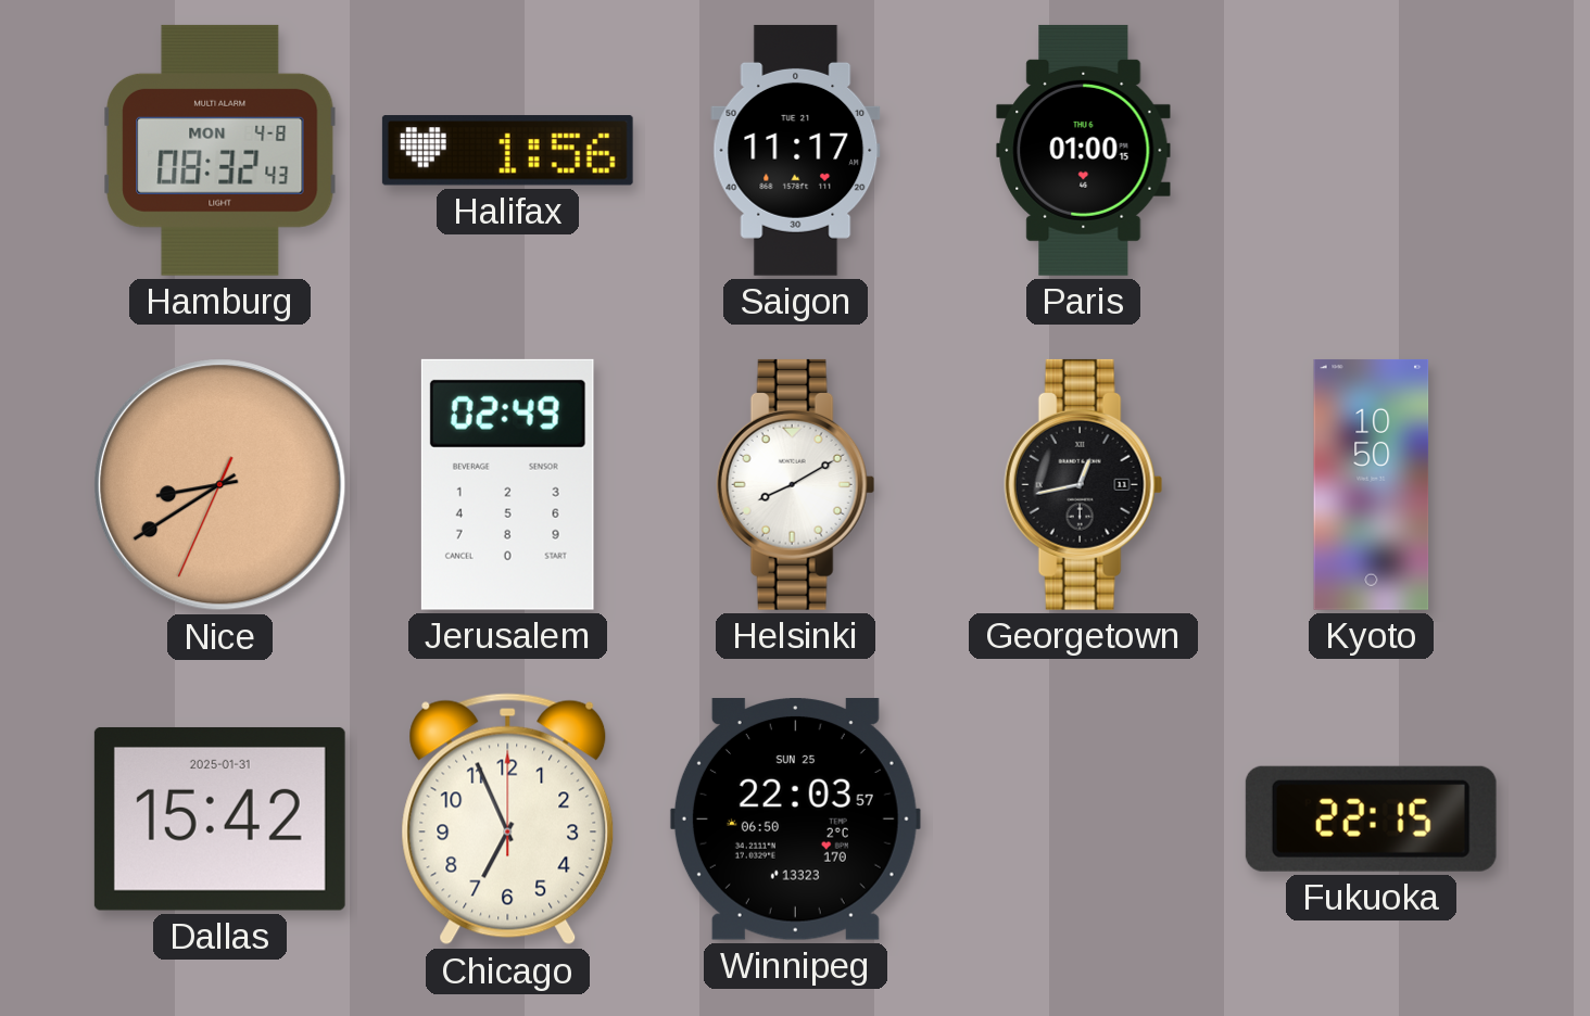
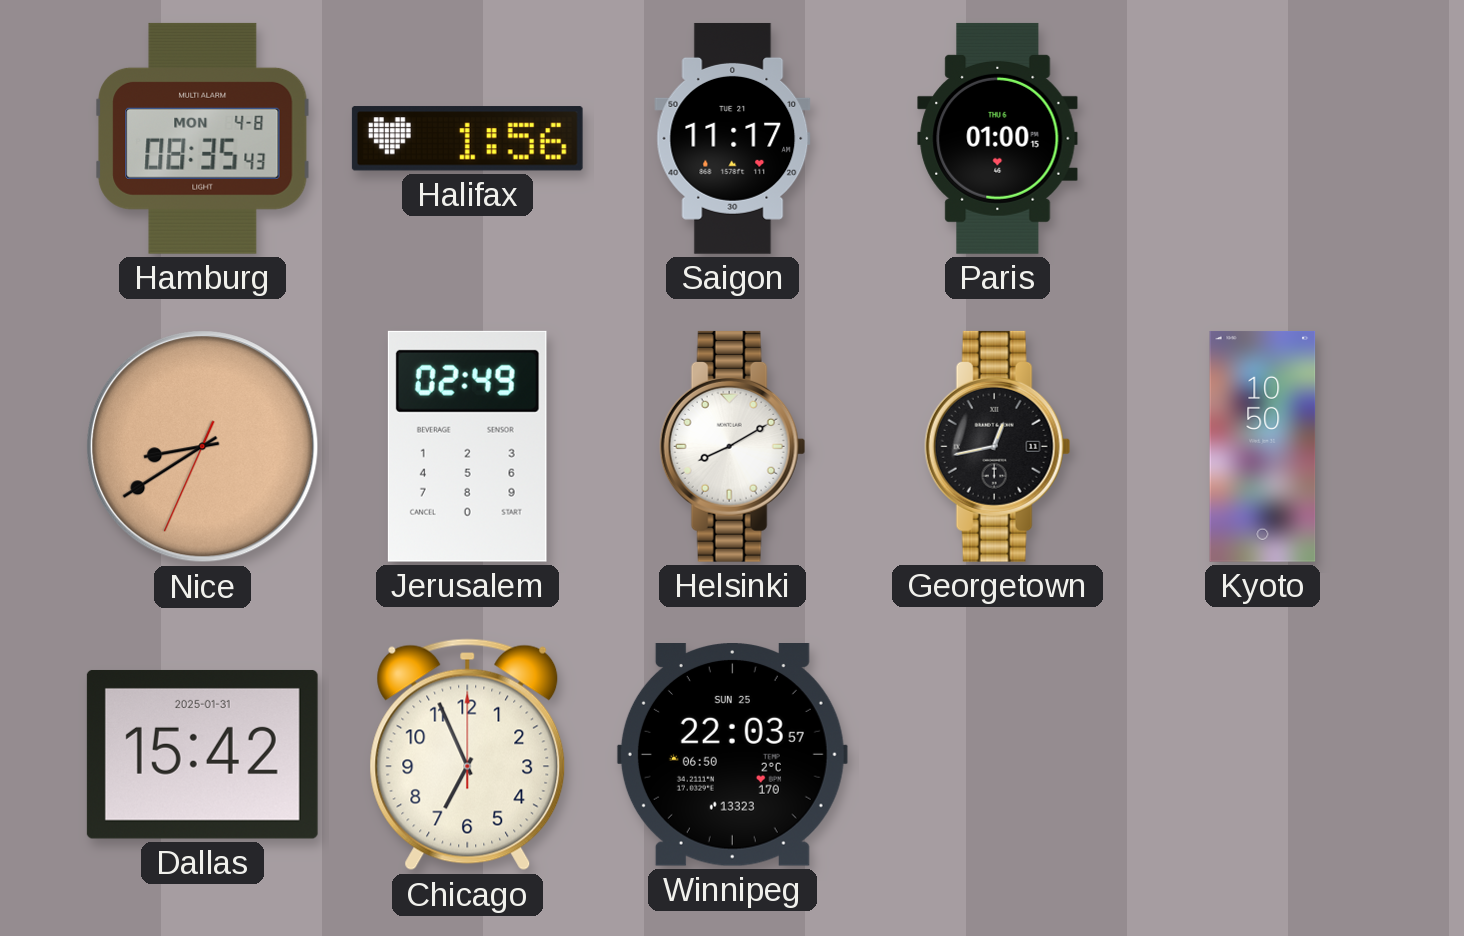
Hamburg: 08:32 -> 08:35 (203, 138)
Fukuoka: 22:15 -> none (1371, 818)
